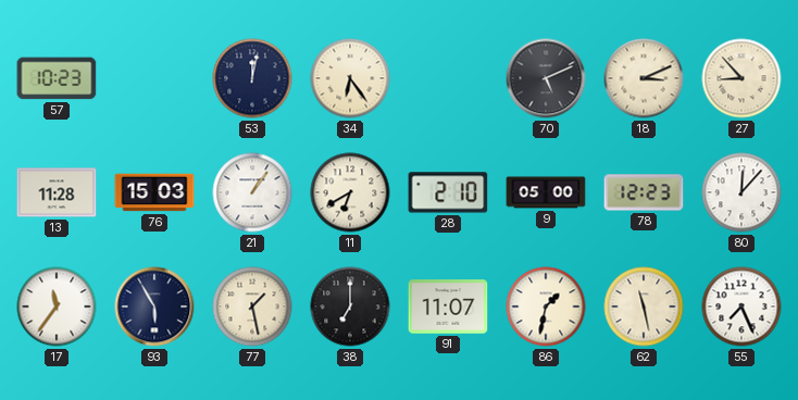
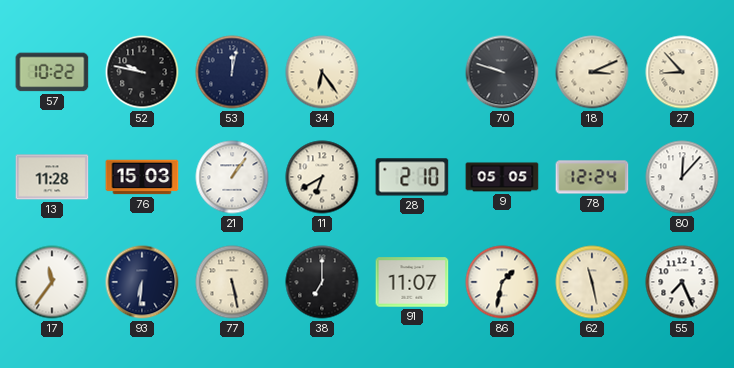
57: 10:23 -> 10:22 (52, 72)
52: none -> 9:47 (142, 72)
70: 5:11 -> 9:48 (502, 72)
9: 05:00 -> 05:05 (502, 177)
78: 12:23 -> 12:24 (592, 177)
93: 5:55 -> 6:31 (142, 282)
77: 1:28 -> 5:28 (232, 282)
